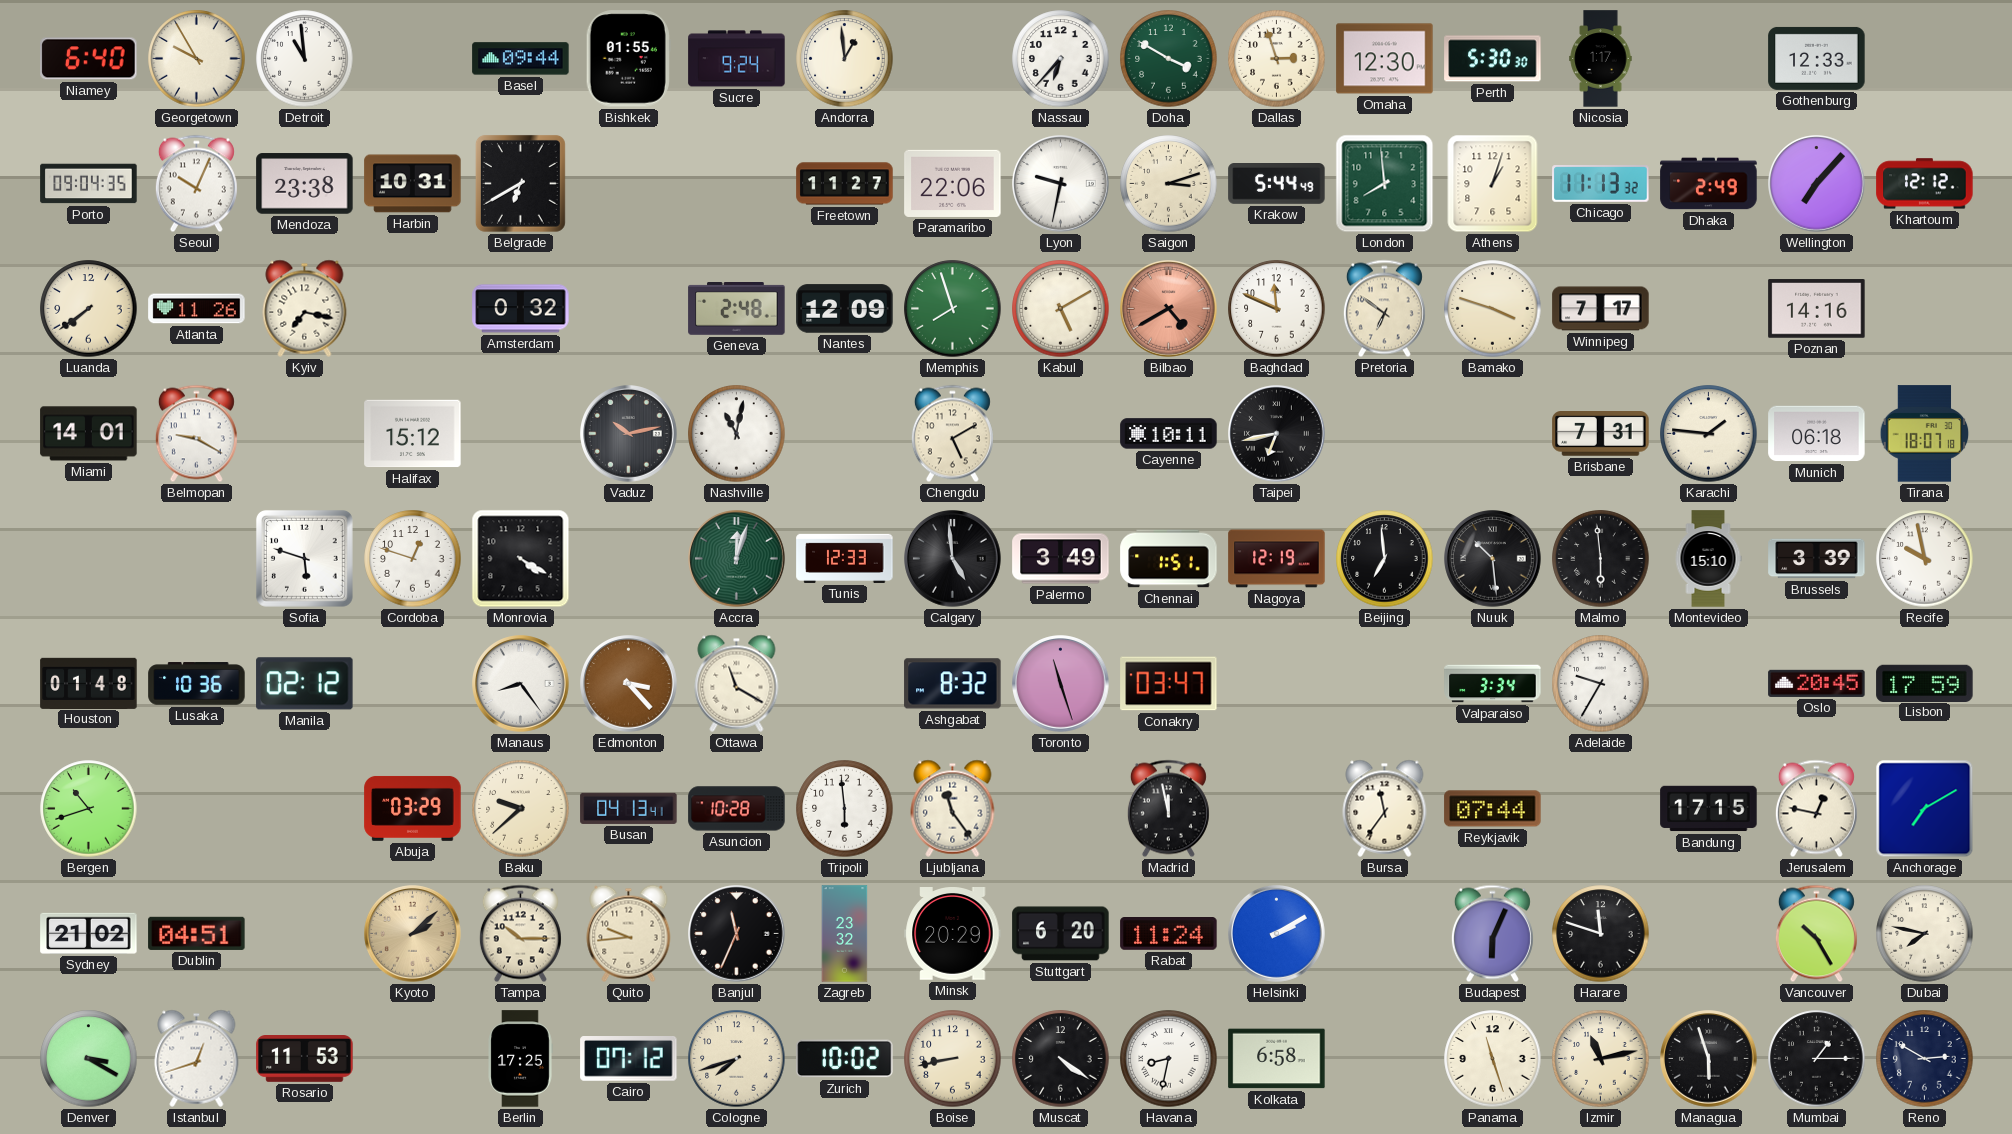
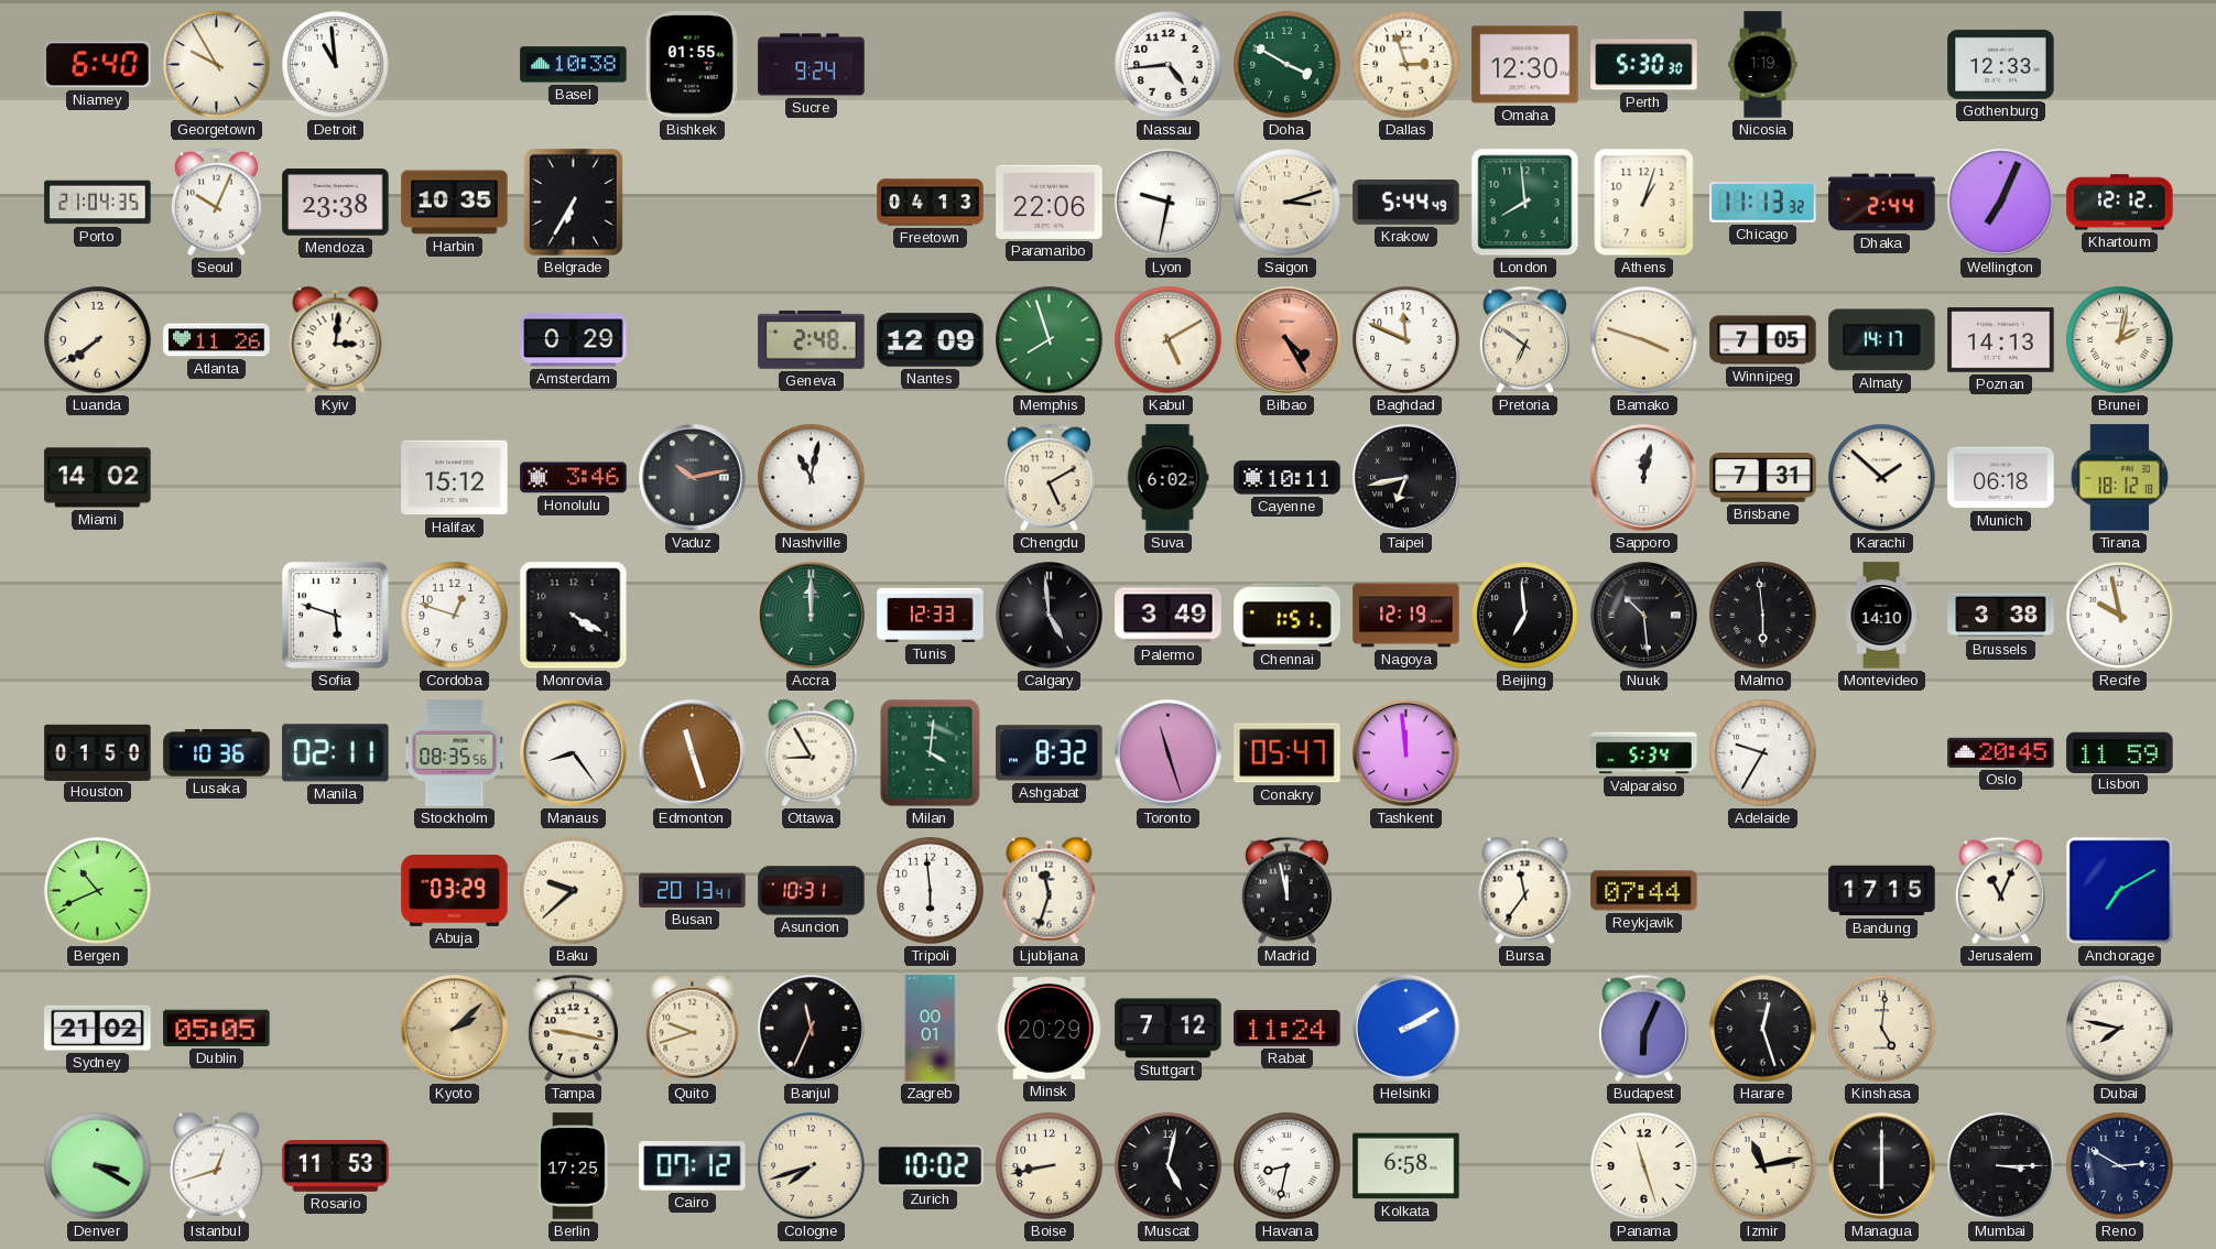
Basel: 09:44 -> 10:38 (574, 65)
Andorra: 12:59 -> none (845, 59)
Nassau: 6:37 -> 4:44 (1169, 65)
Nicosia: 1:17 -> 1:19 (1763, 65)
Porto: 09:04 -> 21:04 (98, 203)
Harbin: 10:31 -> 10:35 (455, 203)
Belgrade: 6:40 -> 6:35 (573, 202)
Freetown: 11:27 -> 04:13 (931, 203)
Dhaka: 2:49 -> 2:44 (1882, 203)
Wellington: 7:07 -> 7:04 (2001, 203)
Kyiv: 7:17 -> 3:01 (336, 339)
Amsterdam: 0:32 -> 0:29 (574, 340)
Bilbao: 4:40 -> 4:25 (1288, 340)
Winnipeg: 7:17 -> 7:05 (1763, 340)
Almaty: none -> 14:17 (1882, 340)
Poznan: 14:16 -> 14:13 (2001, 340)
Brunei: none -> 2:02 (2120, 340)
Miami: 14:01 -> 14:02 (98, 478)
Belmopan: 9:20 -> none (196, 434)
Honolulu: none -> 3:46 (574, 478)
Suva: none -> 6:02 (1167, 478)
Sapporo: none -> 12:02 (1644, 478)
Karachi: 1:46 -> 1:52 (1882, 478)
Tirana: 18:07 -> 18:12 (2120, 478)
Accra: 12:03 -> 12:00 (812, 616)
Montevideo: 15:10 -> 14:10 (1881, 616)
Brussels: 3:39 -> 3:38 (2001, 616)
Houston: 01:48 -> 01:50 (98, 752)
Manila: 02:12 -> 02:11 (336, 753)
Stockholm: none -> 08:35 (455, 753)
Edmonton: 3:23 -> 11:27 (693, 753)
Ottawa: 11:20 -> 8:55 (812, 752)
Milan: none -> 4:01 (931, 753)
Conakry: 03:47 -> 05:47 (1288, 753)
Tashkent: none -> 11:59 (1406, 753)
Valparaiso: 3:34 -> 5:34 (1644, 753)
Lisbon: 17:59 -> 11:59 (2120, 752)
Bergen: 10:42 -> 10:41 (98, 891)
Busan: 04:13 -> 20:13 (693, 890)
Asuncion: 10:28 -> 10:31 (812, 891)
Ljubljana: 11:24 -> 11:33 (1050, 890)
Jerusalem: 12:47 -> 11:04 (2000, 891)
Dublin: 04:51 -> 05:05 (217, 1028)
Tampa: 10:15 -> 9:17 (573, 1029)
Quito: 9:44 -> 9:42 (693, 1028)
Zagreb: 23:32 -> 00:01 (931, 1029)
Stuttgart: 6:20 -> 7:12 (1169, 1029)
Harare: 11:48 -> 12:27 (1763, 1029)
Kinshasa: none -> 5:01 (1882, 1029)
Vancouver: 10:25 -> none (1816, 934)
Muscat: 4:21 -> 5:02 (1169, 1166)
Managua: 5:57 -> 6:00 (1882, 1166)
Mumbai: 1:15 -> 3:15 (2001, 1166)
